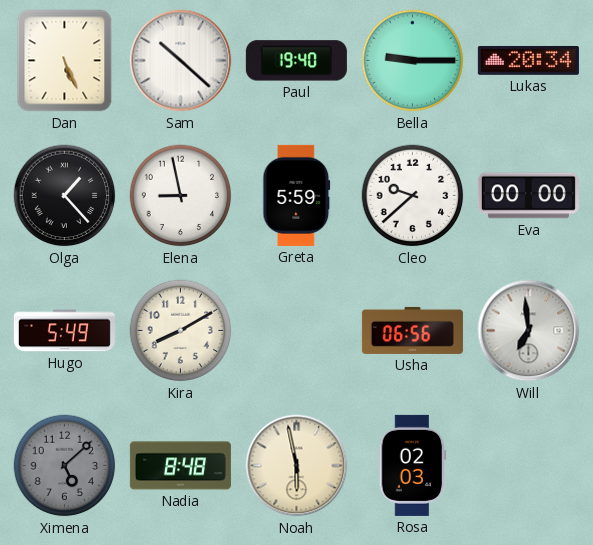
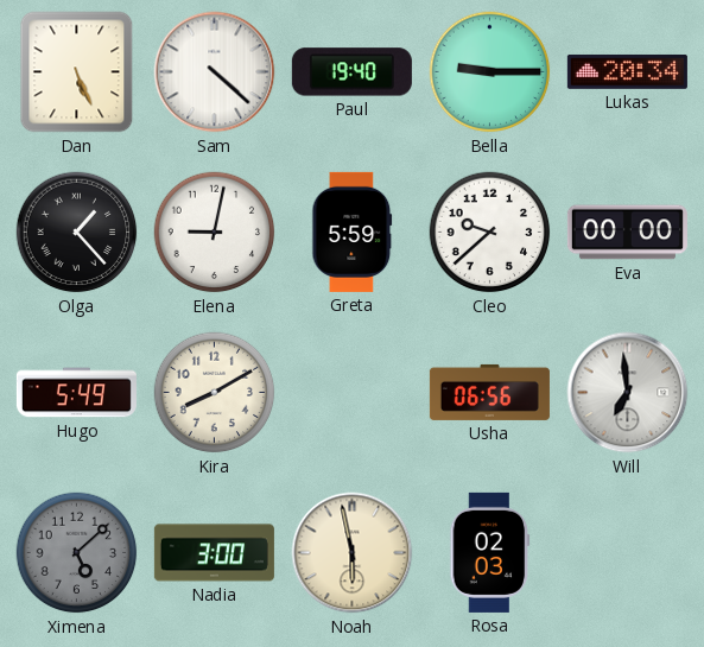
Sam: 10:22 -> 4:22 (215, 72)
Elena: 8:58 -> 9:02 (215, 233)
Nadia: 8:48 -> 3:00 (214, 553)
